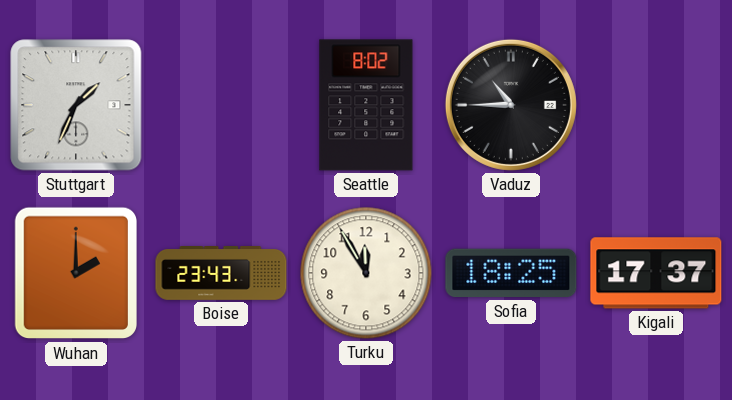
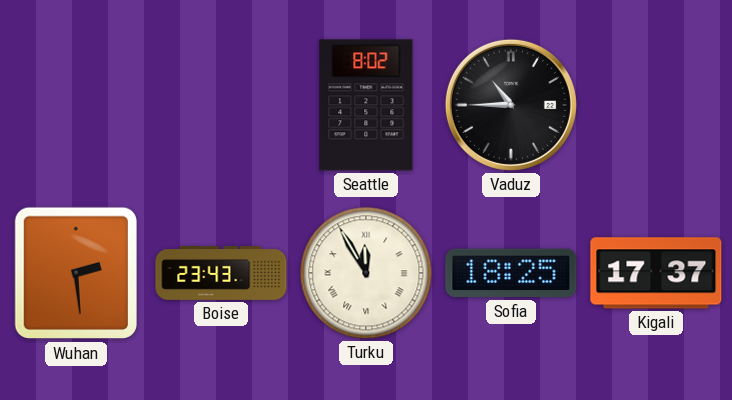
Stuttgart: 1:34 -> none (76, 105)
Wuhan: 2:00 -> 2:29 (75, 273)
Turku numerals: Arabic -> Roman (366, 273)
